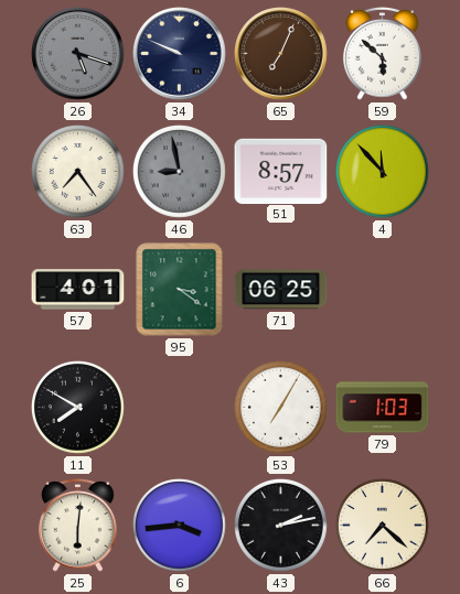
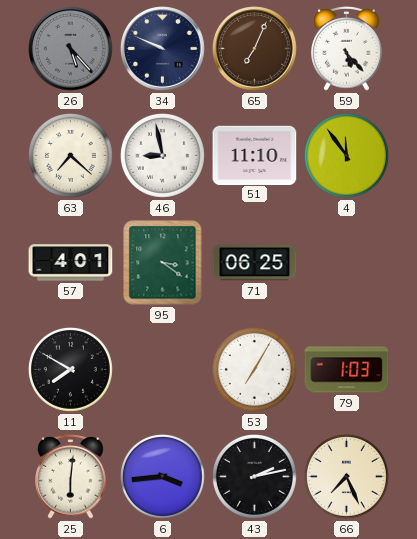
26: 5:18 -> 5:23 (71, 49)
59: 5:52 -> 5:23 (347, 49)
63: 7:24 -> 7:22 (70, 155)
46 dial: grey -> white (162, 155)
51: 8:57 -> 11:10 (255, 155)
4: 11:53 -> 11:54 (346, 155)
66: 7:22 -> 7:26 (346, 476)
